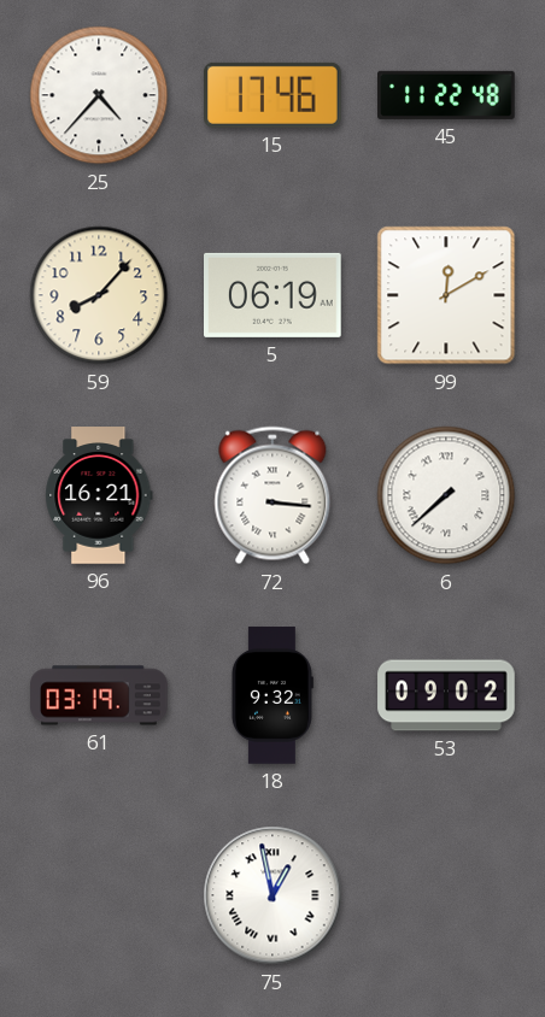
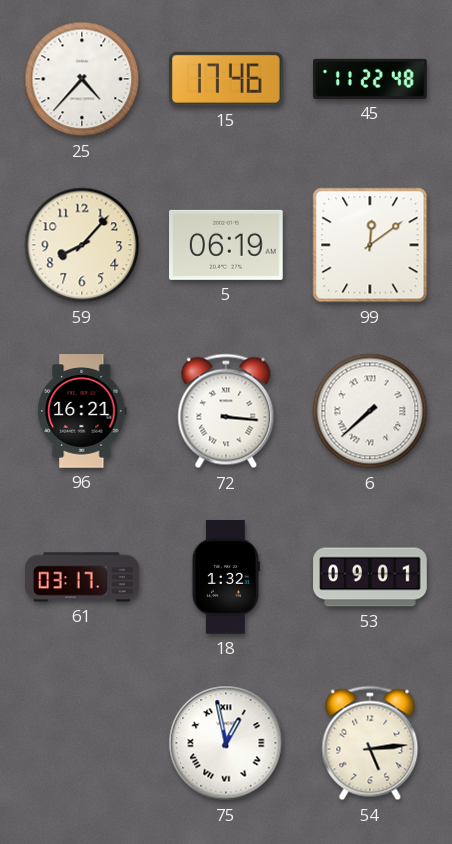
99: 12:10 -> 12:09 (370, 245)
61: 03:19 -> 03:17 (82, 577)
18: 9:32 -> 1:32 (225, 577)
53: 09:02 -> 09:01 (370, 577)
54: none -> 5:14 (370, 743)
